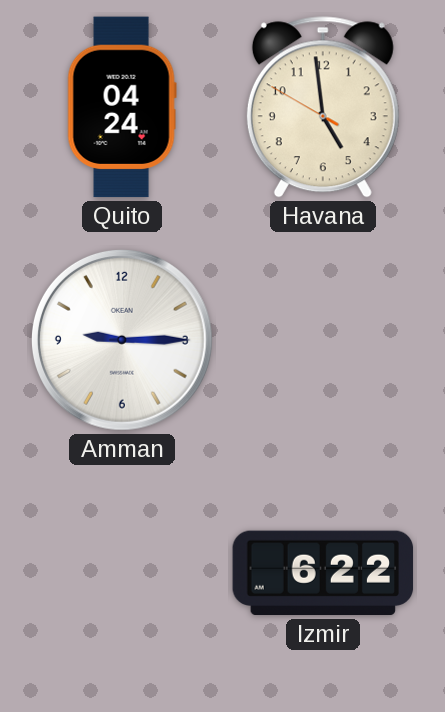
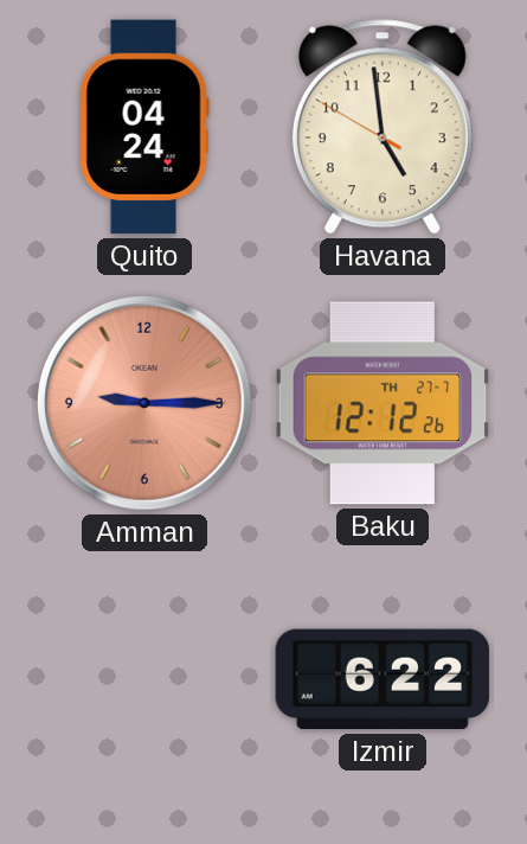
Amman dial: white -> salmon (144, 403)
Baku: none -> 12:12 (383, 403)
